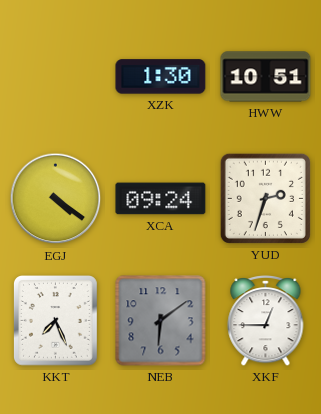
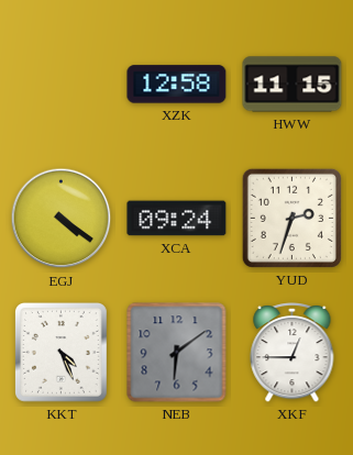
XZK: 1:30 -> 12:58 (177, 85)
HWW: 10:51 -> 11:15 (293, 85)
KKT: 7:26 -> 4:26 (62, 353)
